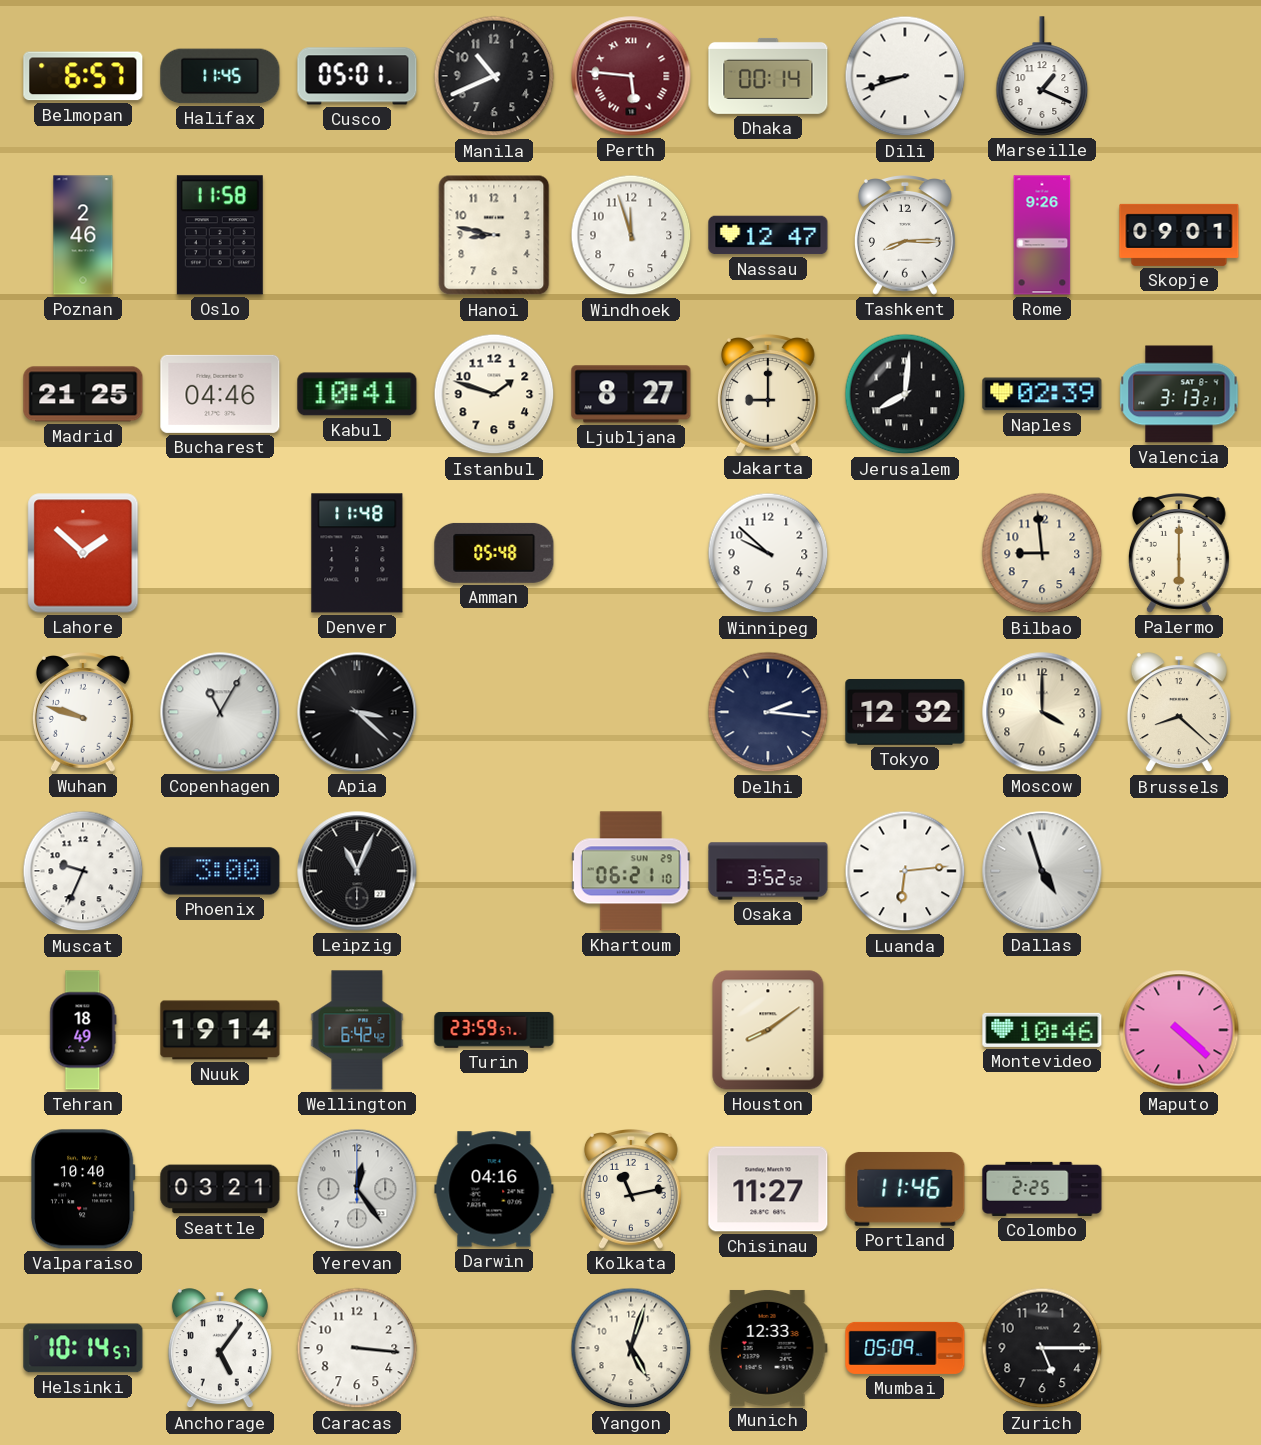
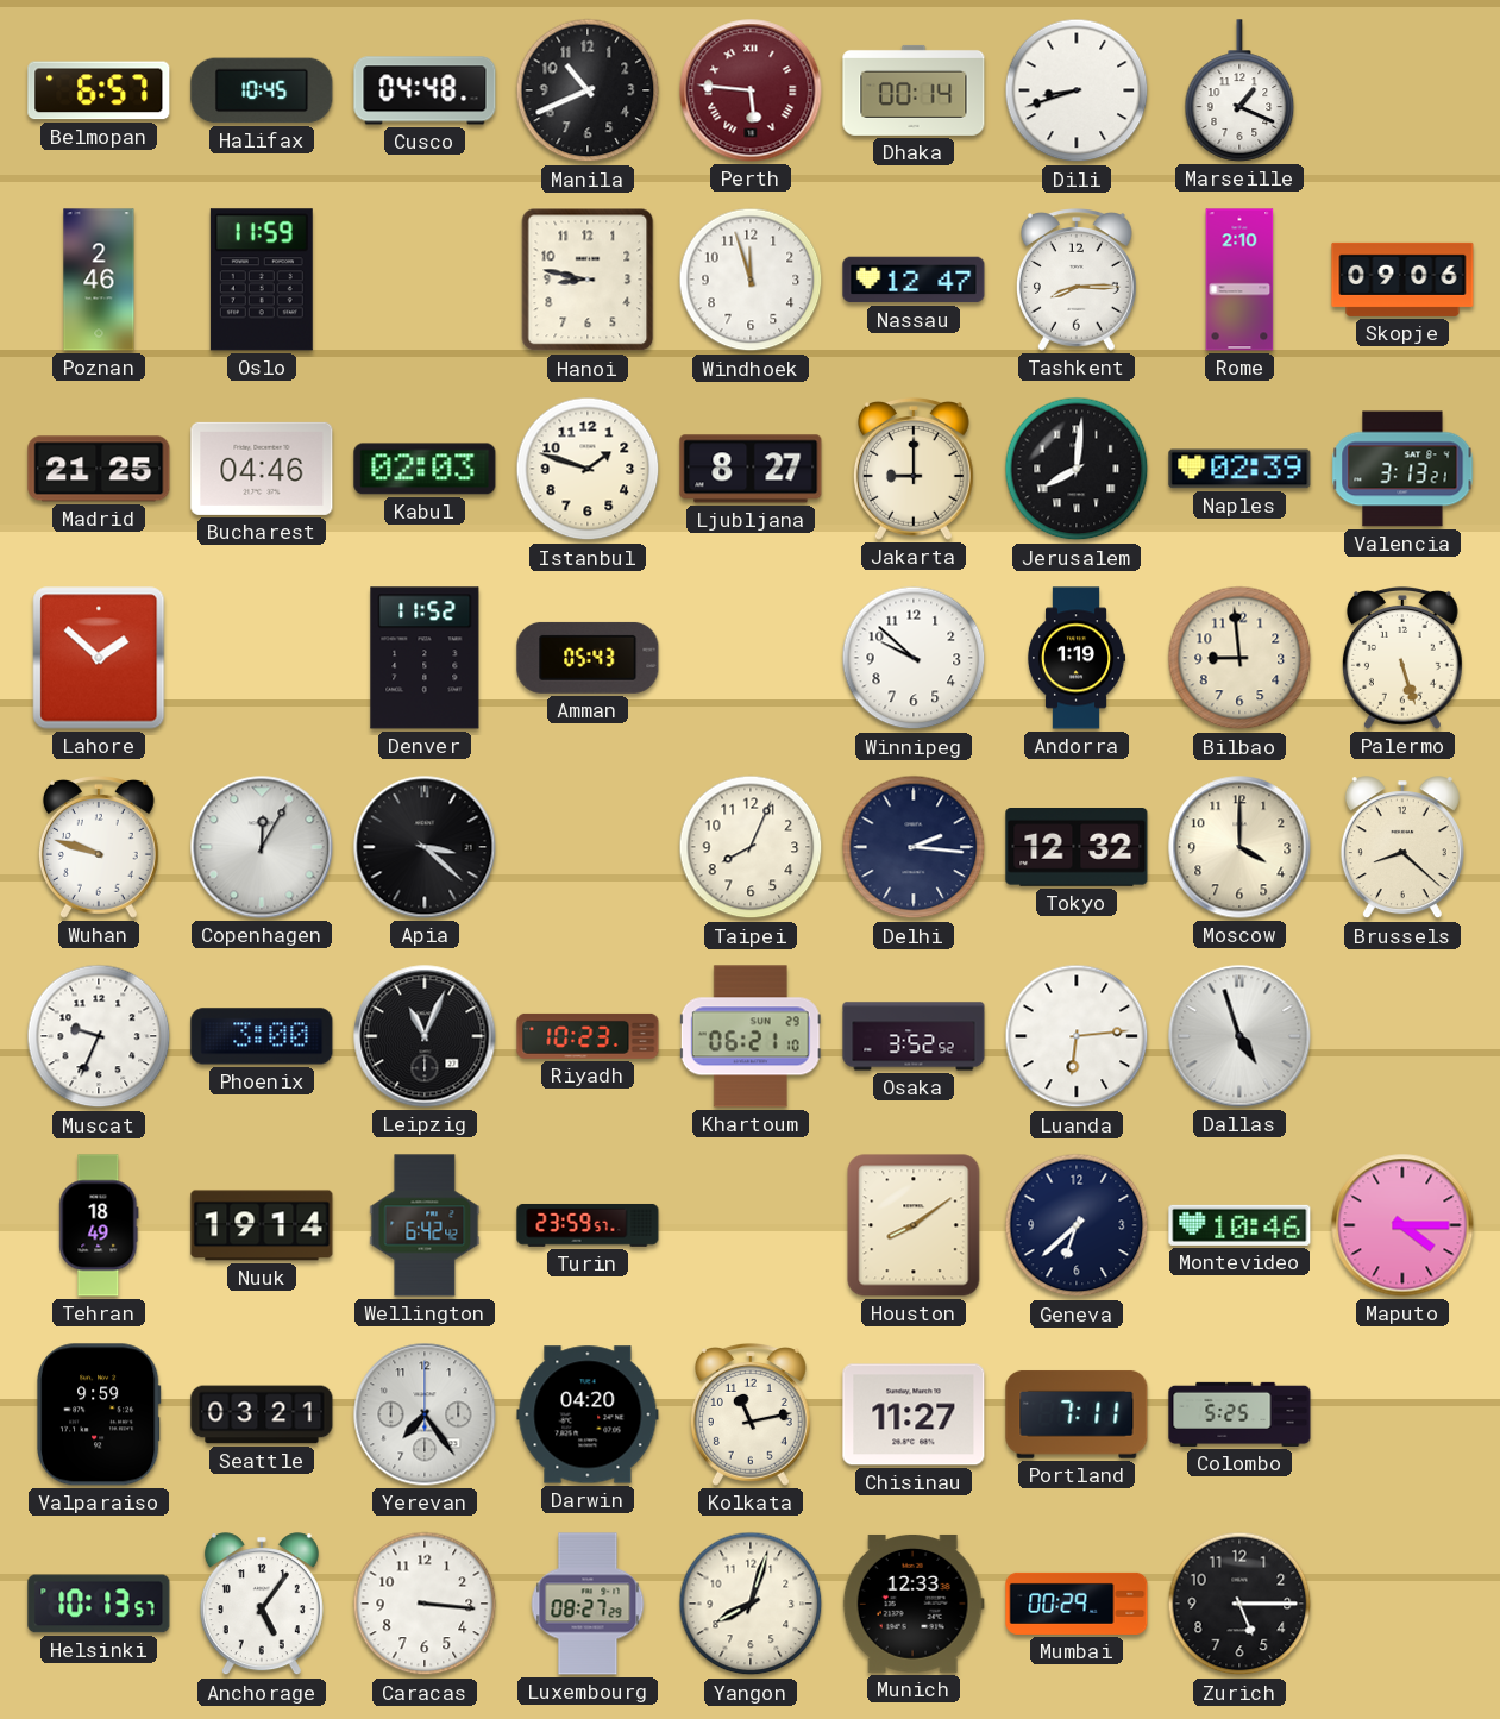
Halifax: 11:45 -> 10:45 (262, 90)
Cusco: 05:01 -> 04:48 (425, 90)
Oslo: 11:58 -> 11:59 (262, 280)
Rome: 9:26 -> 2:10 (1239, 280)
Skopje: 09:01 -> 09:06 (1402, 280)
Kabul: 10:41 -> 02:03 (425, 469)
Denver: 11:48 -> 11:52 (425, 658)
Amman: 05:48 -> 05:43 (588, 658)
Andorra: none -> 1:19 (1077, 658)
Palermo: 6:00 -> 5:27 (1402, 659)
Copenhagen: 11:05 -> 12:05 (262, 847)
Taipei: none -> 8:04 (751, 847)
Riyadh: none -> 10:23 (588, 1036)
Geneva: none -> 6:38 (1077, 1225)
Maputo: 4:22 -> 4:15 (1402, 1225)
Valparaiso: 10:40 -> 9:59 (99, 1414)
Yerevan: 12:24 -> 7:24 (425, 1414)
Darwin: 04:16 -> 04:20 (588, 1414)
Portland: 11:46 -> 7:11 (1077, 1414)
Colombo: 2:25 -> 5:25 (1239, 1414)
Helsinki: 10:14 -> 10:13 (99, 1604)
Luxembourg: none -> 08:27 (588, 1604)
Yangon: 5:03 -> 8:03 (751, 1604)
Mumbai: 05:09 -> 00:29 (1077, 1604)
